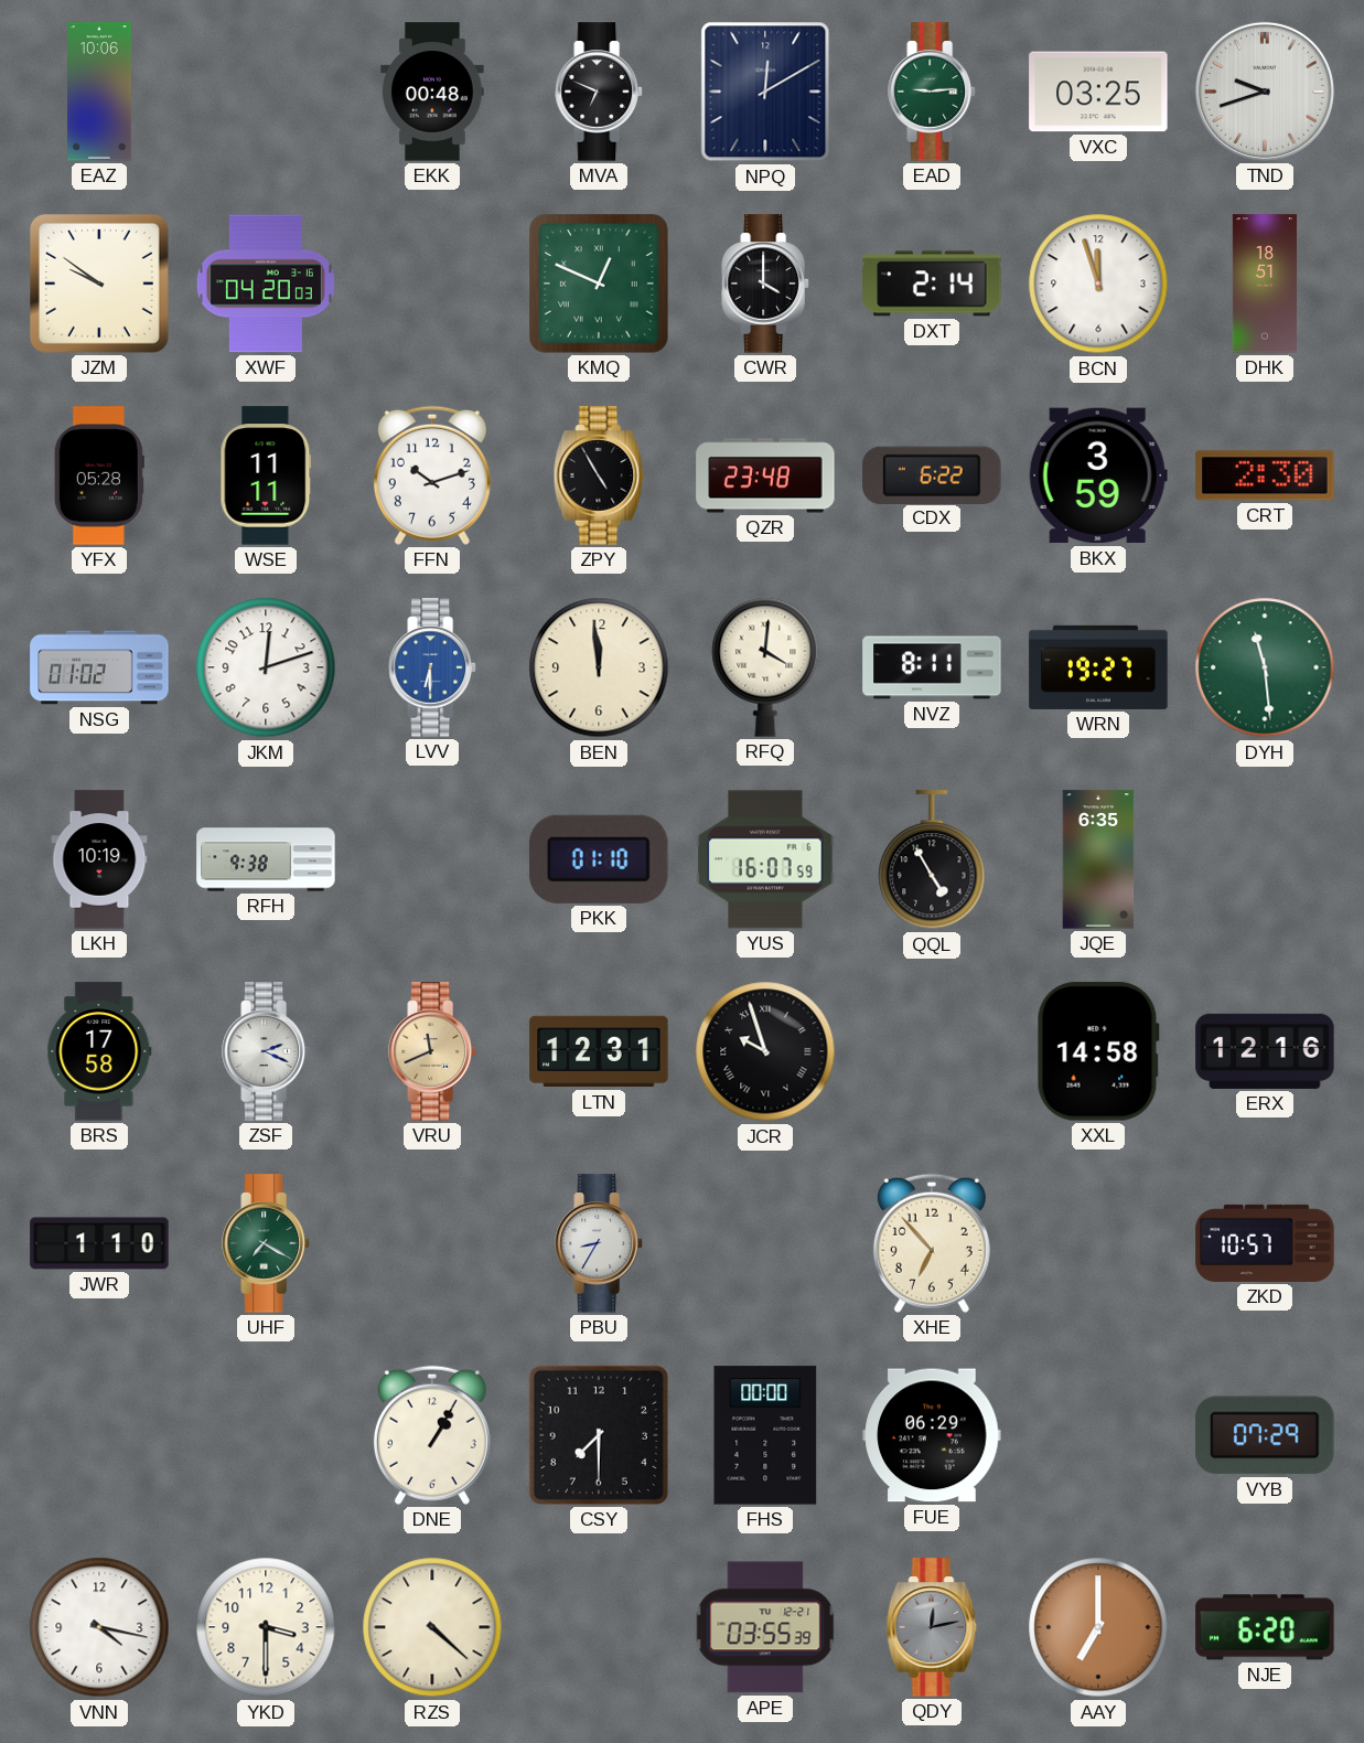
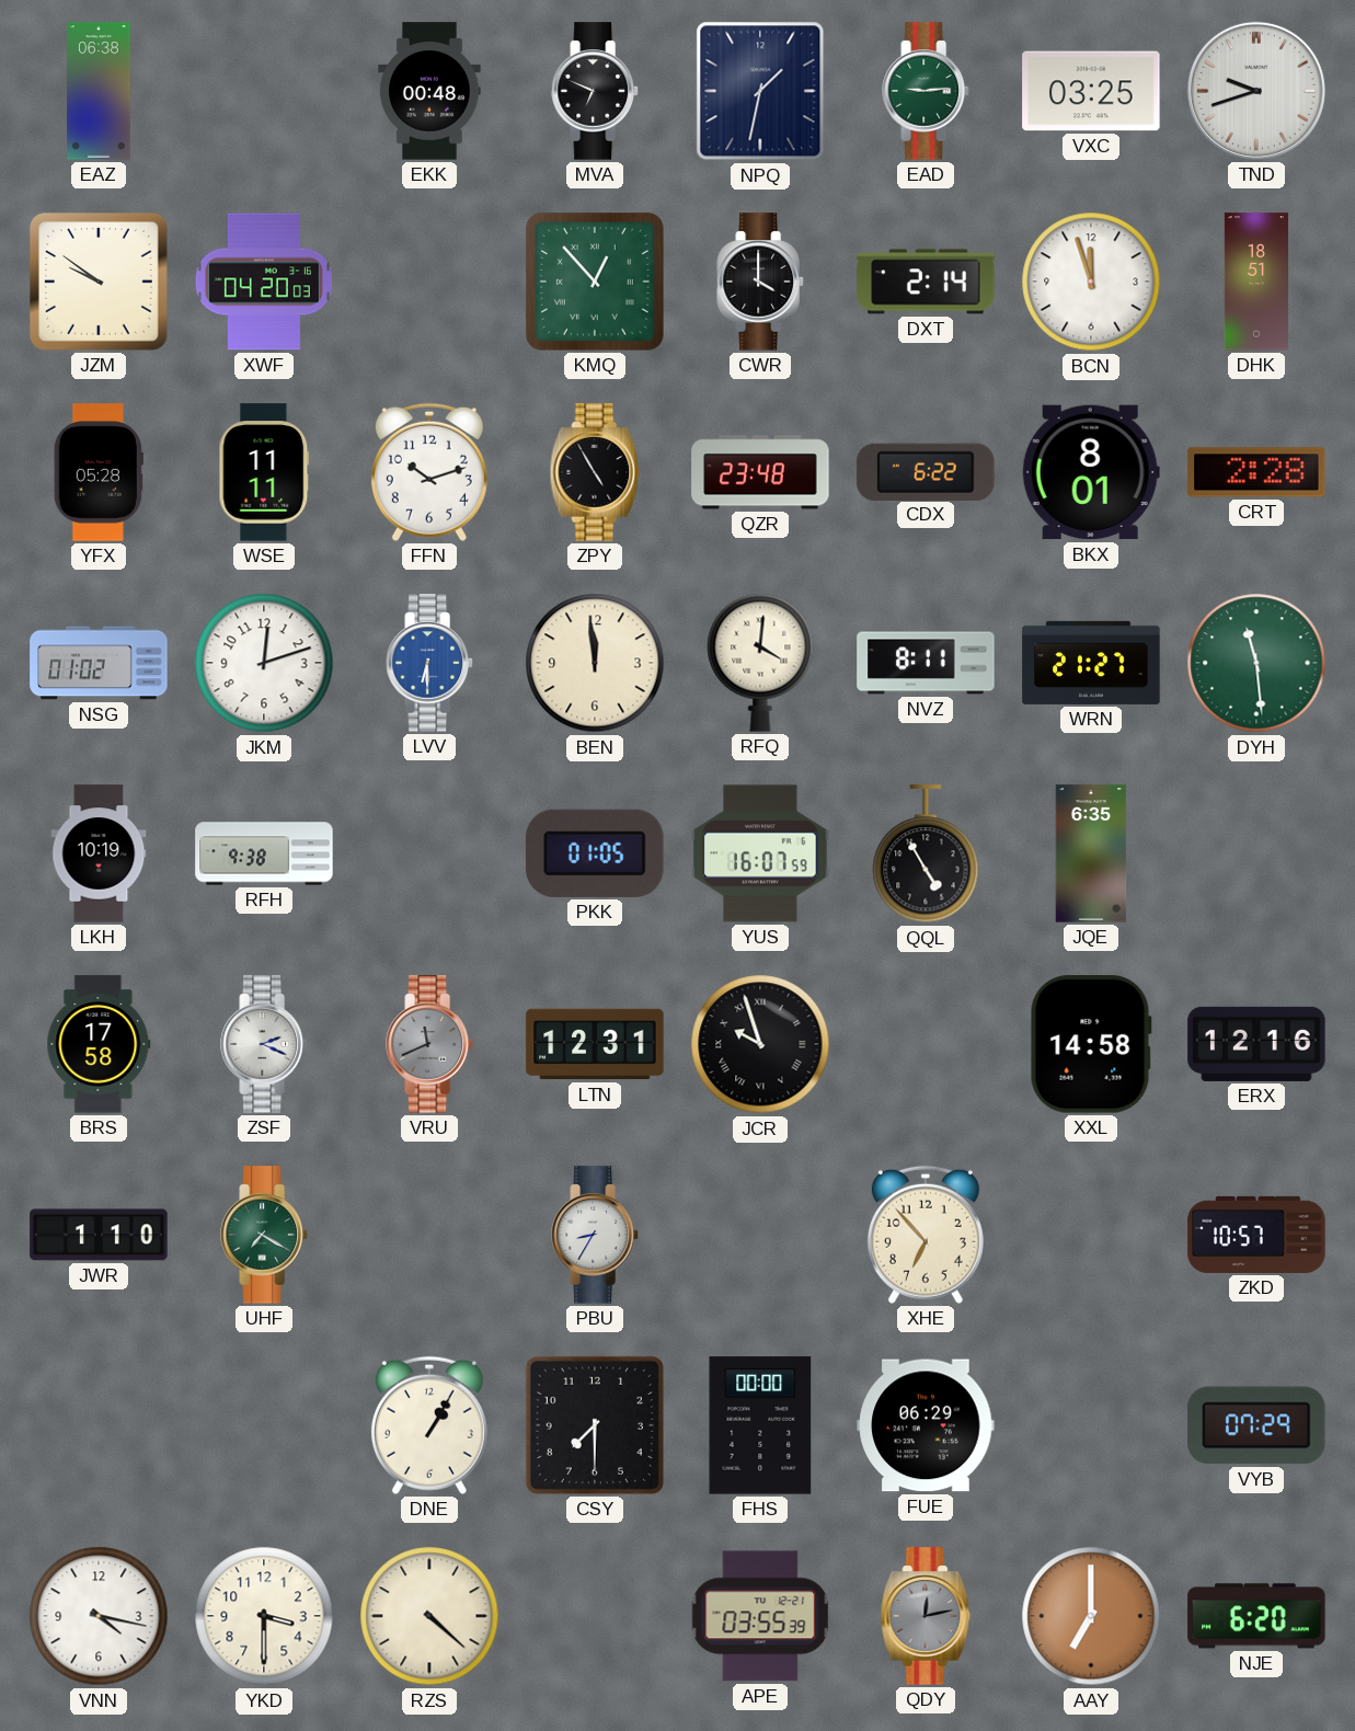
EAZ: 10:06 -> 06:38 (99, 91)
NPQ: 12:10 -> 1:32 (760, 91)
KMQ: 12:49 -> 12:53 (596, 283)
BKX: 3:59 -> 8:01 (1091, 472)
CRT: 2:30 -> 2:28 (1256, 472)
WRN: 19:27 -> 21:27 (1091, 663)
PKK: 01:10 -> 01:05 (595, 853)
VRU dial: champagne -> grey (429, 1044)
